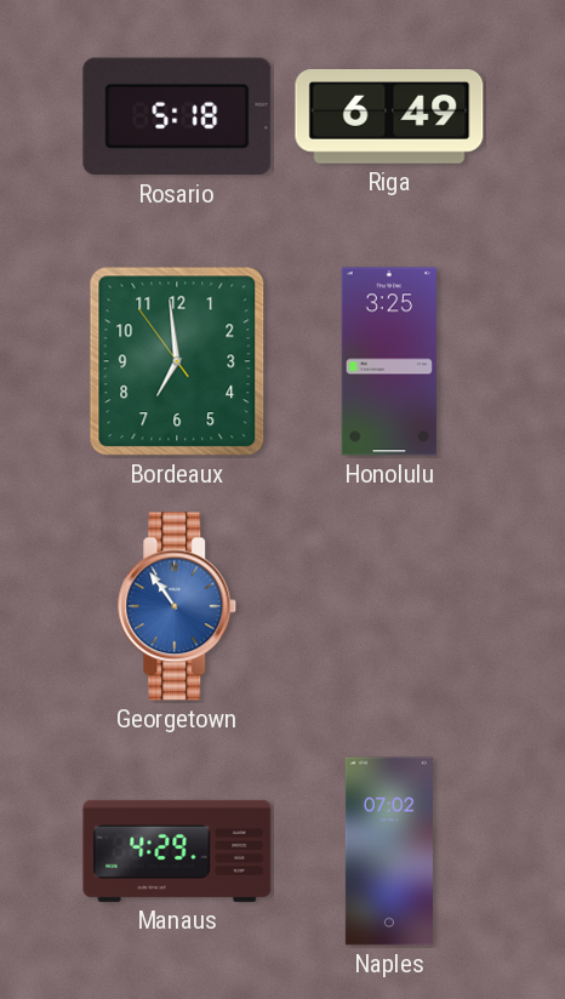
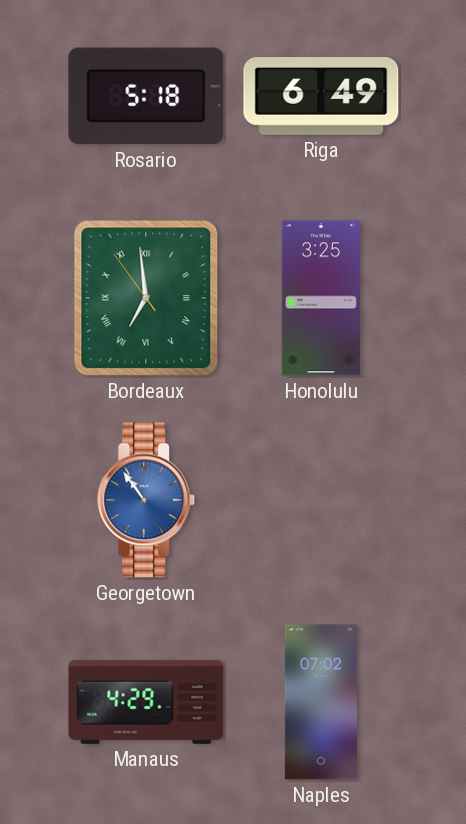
Bordeaux numerals: Arabic -> Roman (146, 298)
